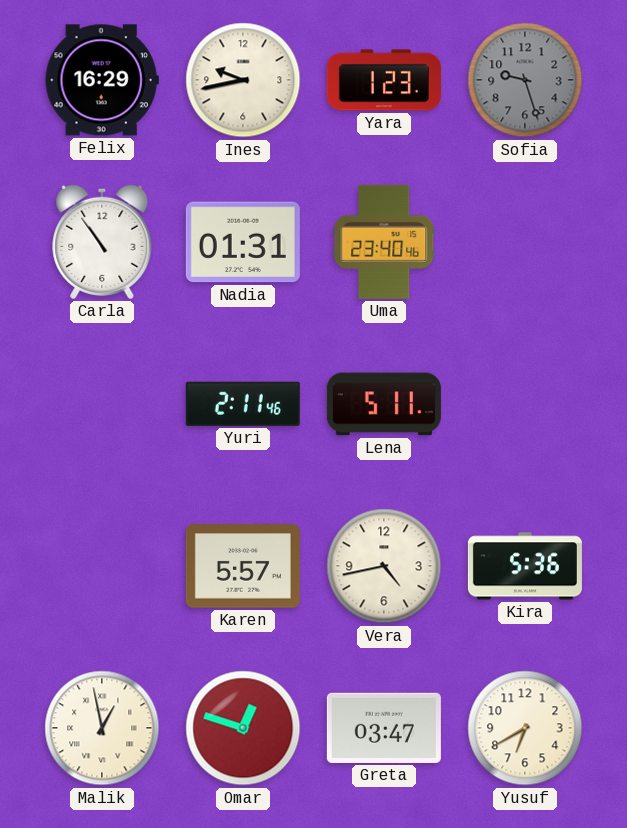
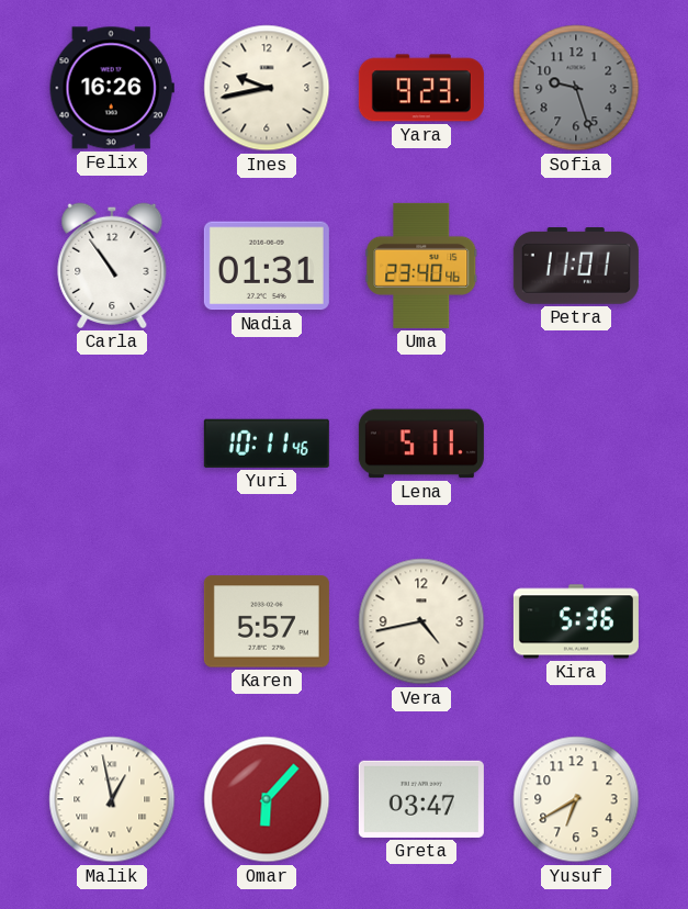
Felix: 16:29 -> 16:26 (112, 88)
Yara: 1:23 -> 9:23 (421, 88)
Petra: none -> 11:01 (576, 267)
Yuri: 2:11 -> 10:11 (267, 444)
Omar: 12:48 -> 6:07 (267, 799)
